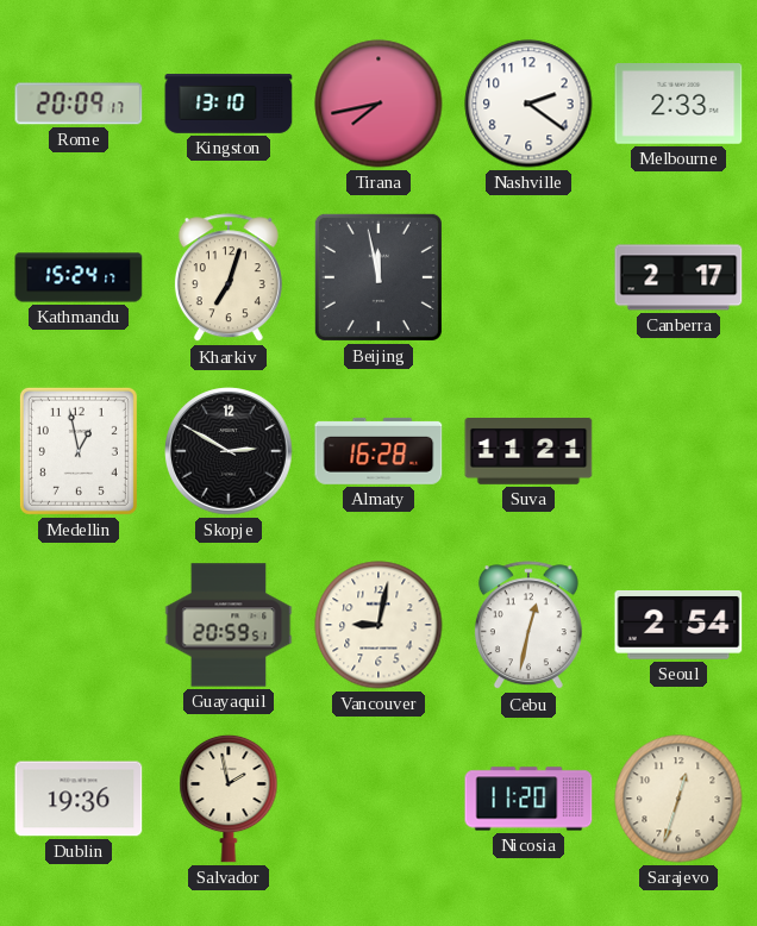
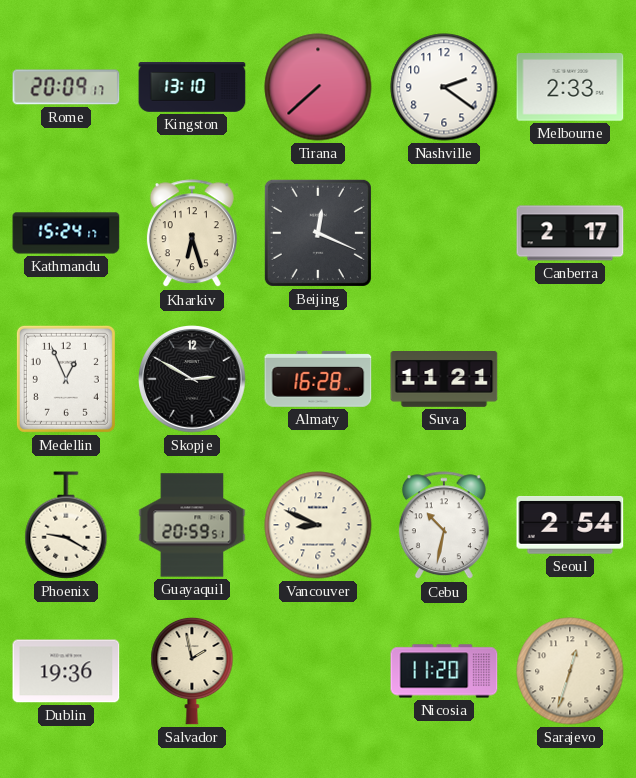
Tirana: 7:43 -> 7:38 (318, 87)
Kharkiv: 7:03 -> 6:27 (192, 234)
Beijing: 11:58 -> 12:19 (318, 233)
Medellin: 12:58 -> 12:56 (66, 379)
Phoenix: none -> 9:20 (66, 525)
Vancouver: 9:02 -> 8:49 (318, 525)
Cebu: 12:32 -> 10:32 (444, 526)
